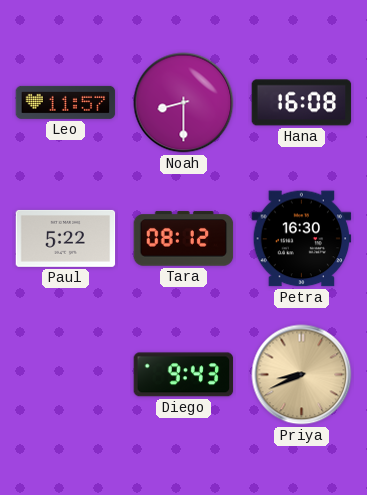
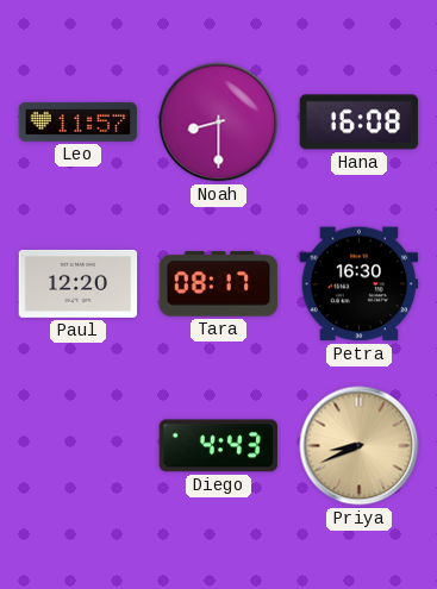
Paul: 5:22 -> 12:20 (79, 283)
Tara: 08:12 -> 08:17 (219, 284)
Diego: 9:43 -> 4:43 (219, 446)
